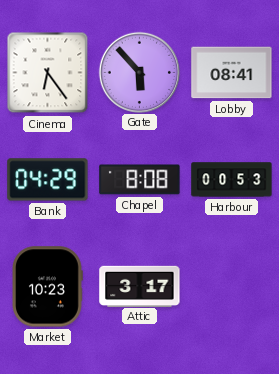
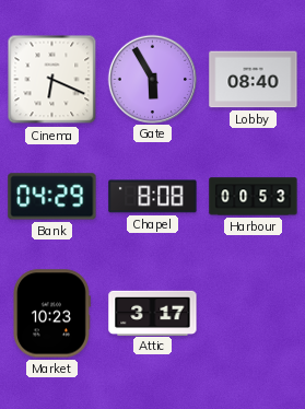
Cinema: 6:24 -> 6:19 (52, 80)
Gate: 5:53 -> 5:55 (152, 79)
Lobby: 08:41 -> 08:40 (254, 80)
